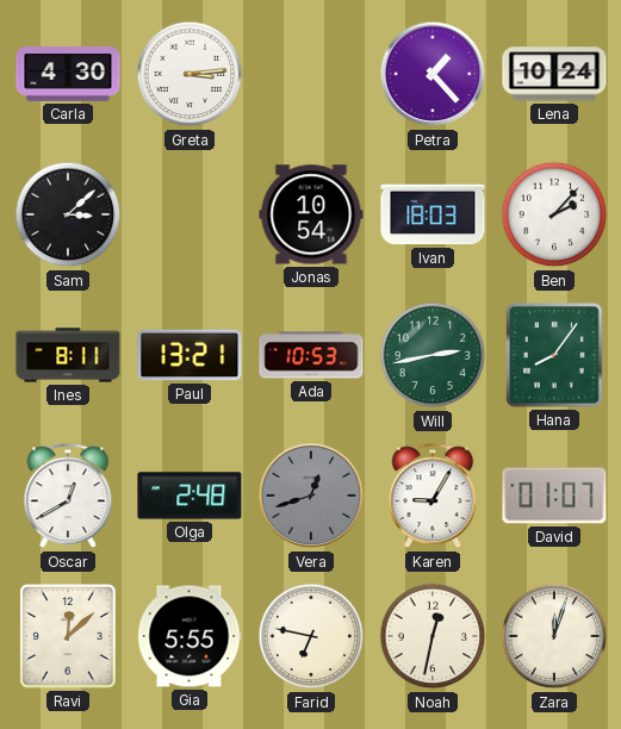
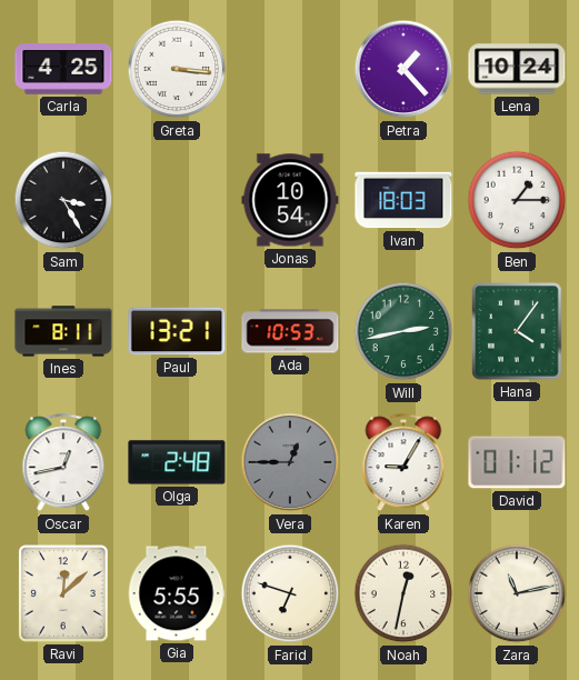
Carla: 4:30 -> 4:25 (63, 70)
Greta: 3:14 -> 3:16 (177, 69)
Sam: 3:08 -> 3:25 (63, 200)
Ben: 2:07 -> 1:15 (517, 200)
Hana: 8:06 -> 4:06 (517, 331)
Oscar: 12:40 -> 12:43 (63, 463)
Vera: 12:42 -> 12:45 (290, 462)
David: 01:07 -> 01:12 (517, 462)
Farid: 6:47 -> 6:48 (290, 593)
Zara: 12:03 -> 11:13 (517, 593)
